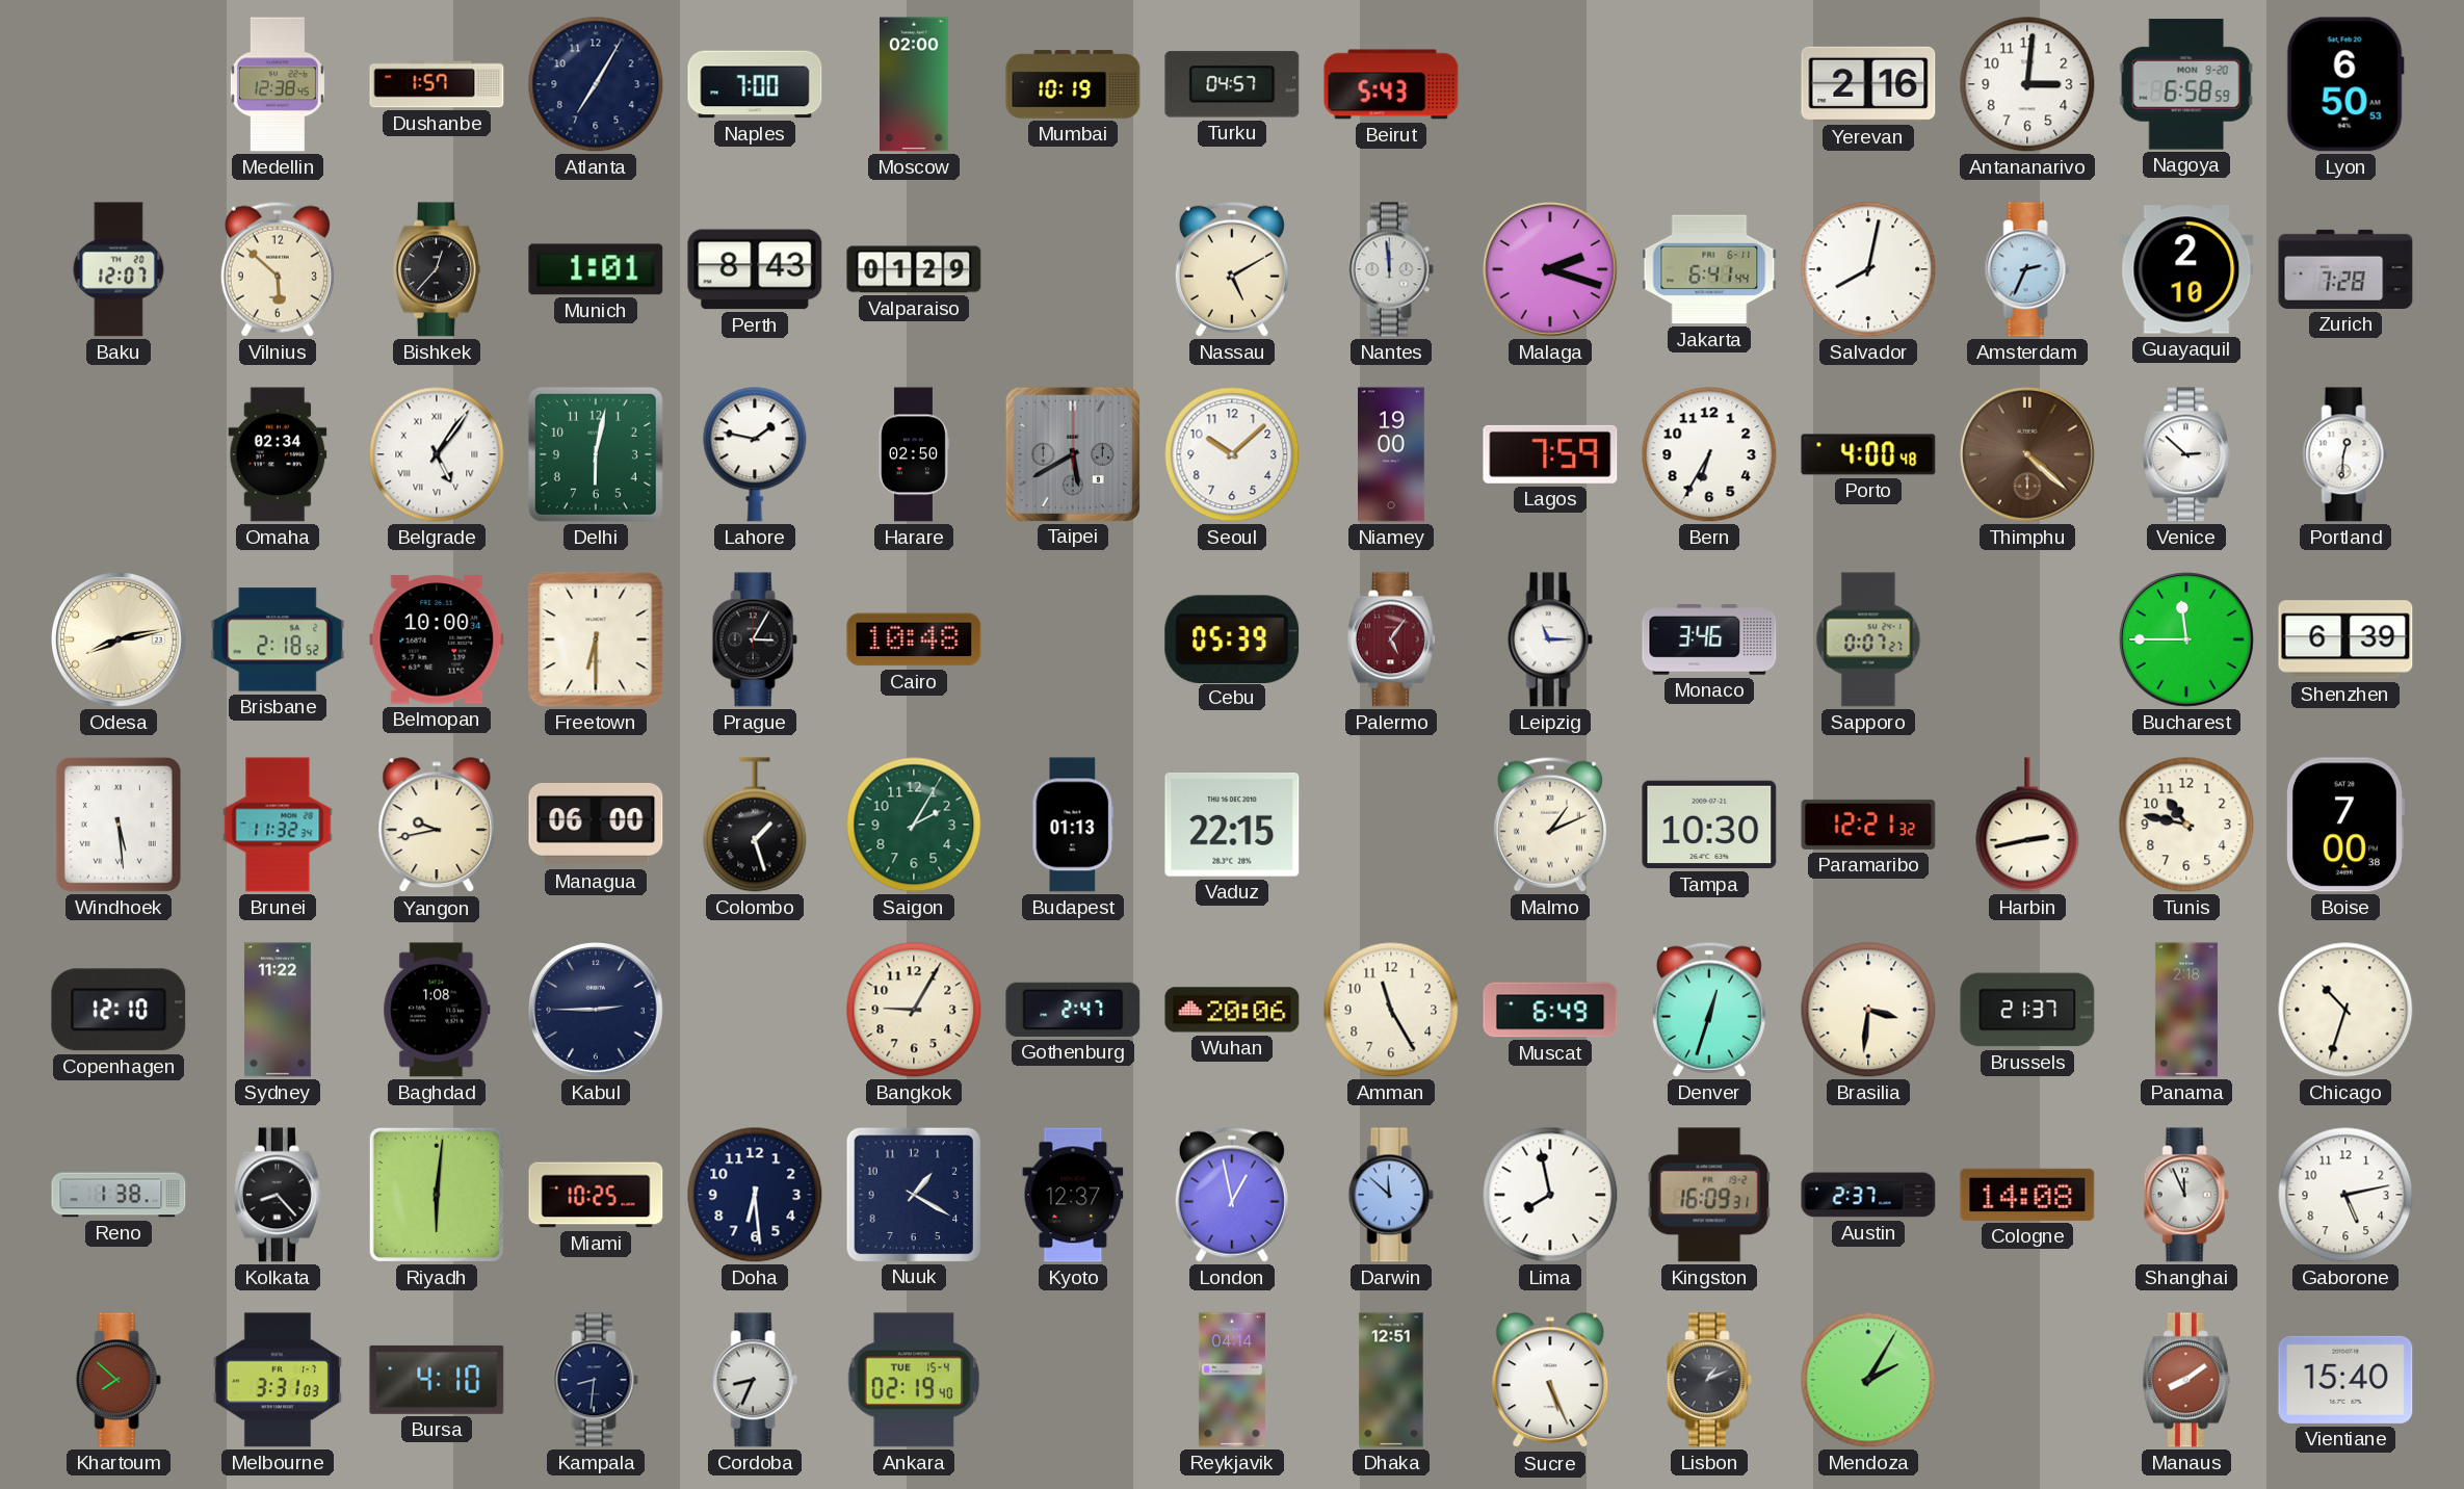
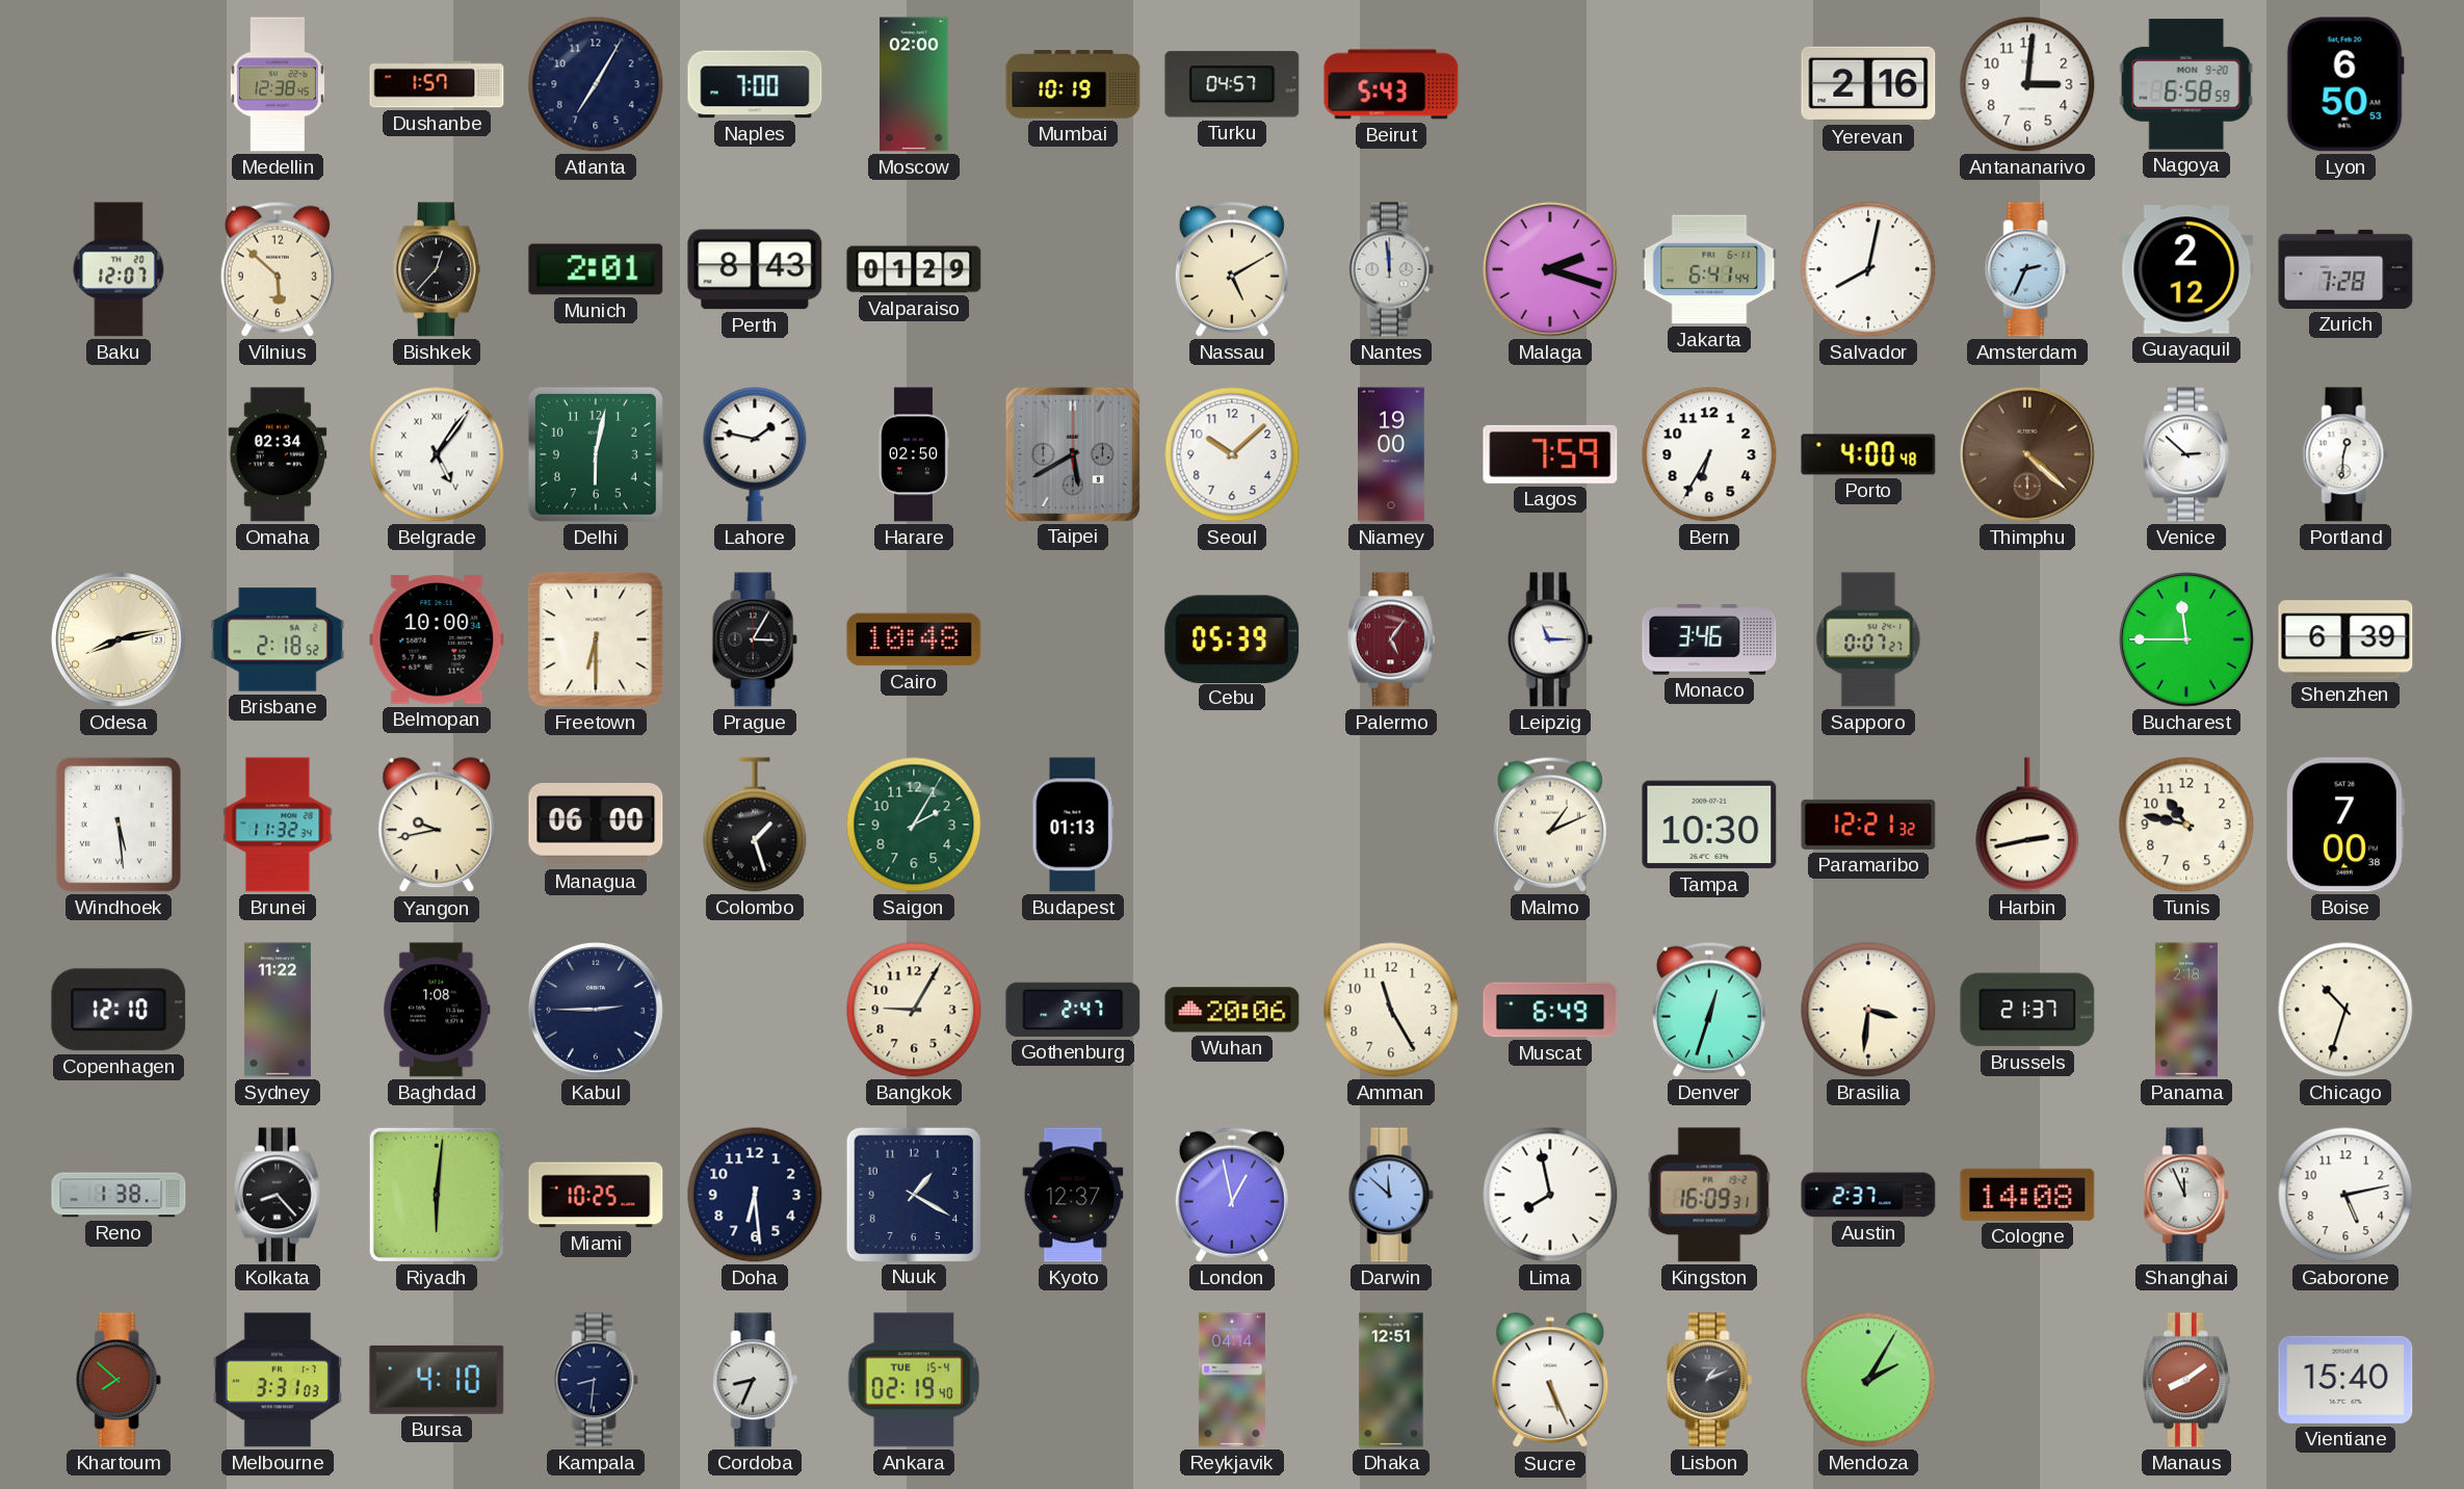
Munich: 1:01 -> 2:01 (596, 269)
Guayaquil: 2:10 -> 2:12 (2186, 269)
Vaduz: 22:15 -> none (1232, 826)
